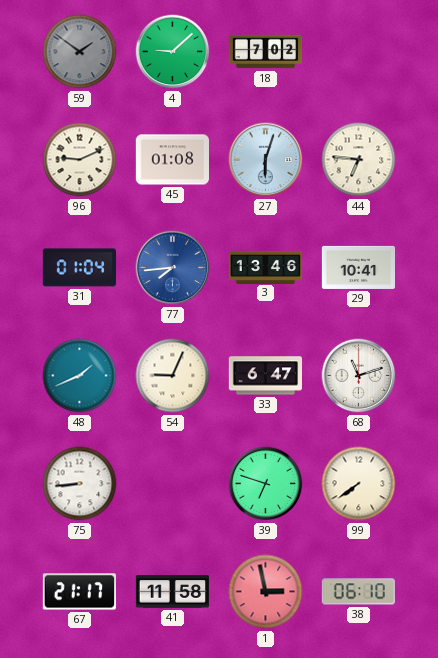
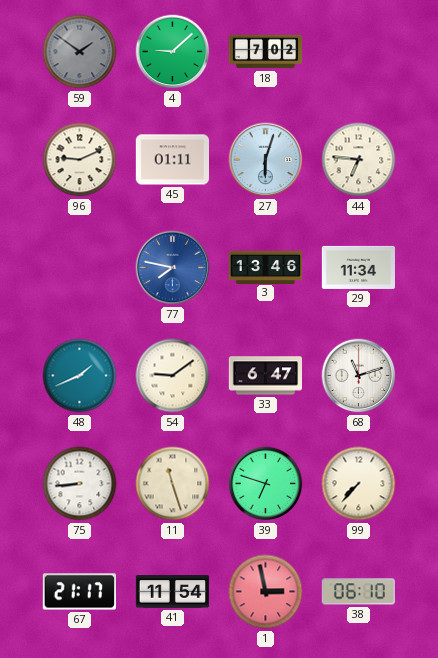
45: 01:08 -> 01:11 (172, 160)
31: 01:04 -> none (79, 268)
77: 7:44 -> 7:47 (173, 268)
29: 10:41 -> 11:34 (358, 267)
54: 9:04 -> 9:09 (173, 376)
11: none -> 11:27 (173, 484)
99: 7:39 -> 7:37 (359, 484)
41: 11:58 -> 11:54 (172, 592)
